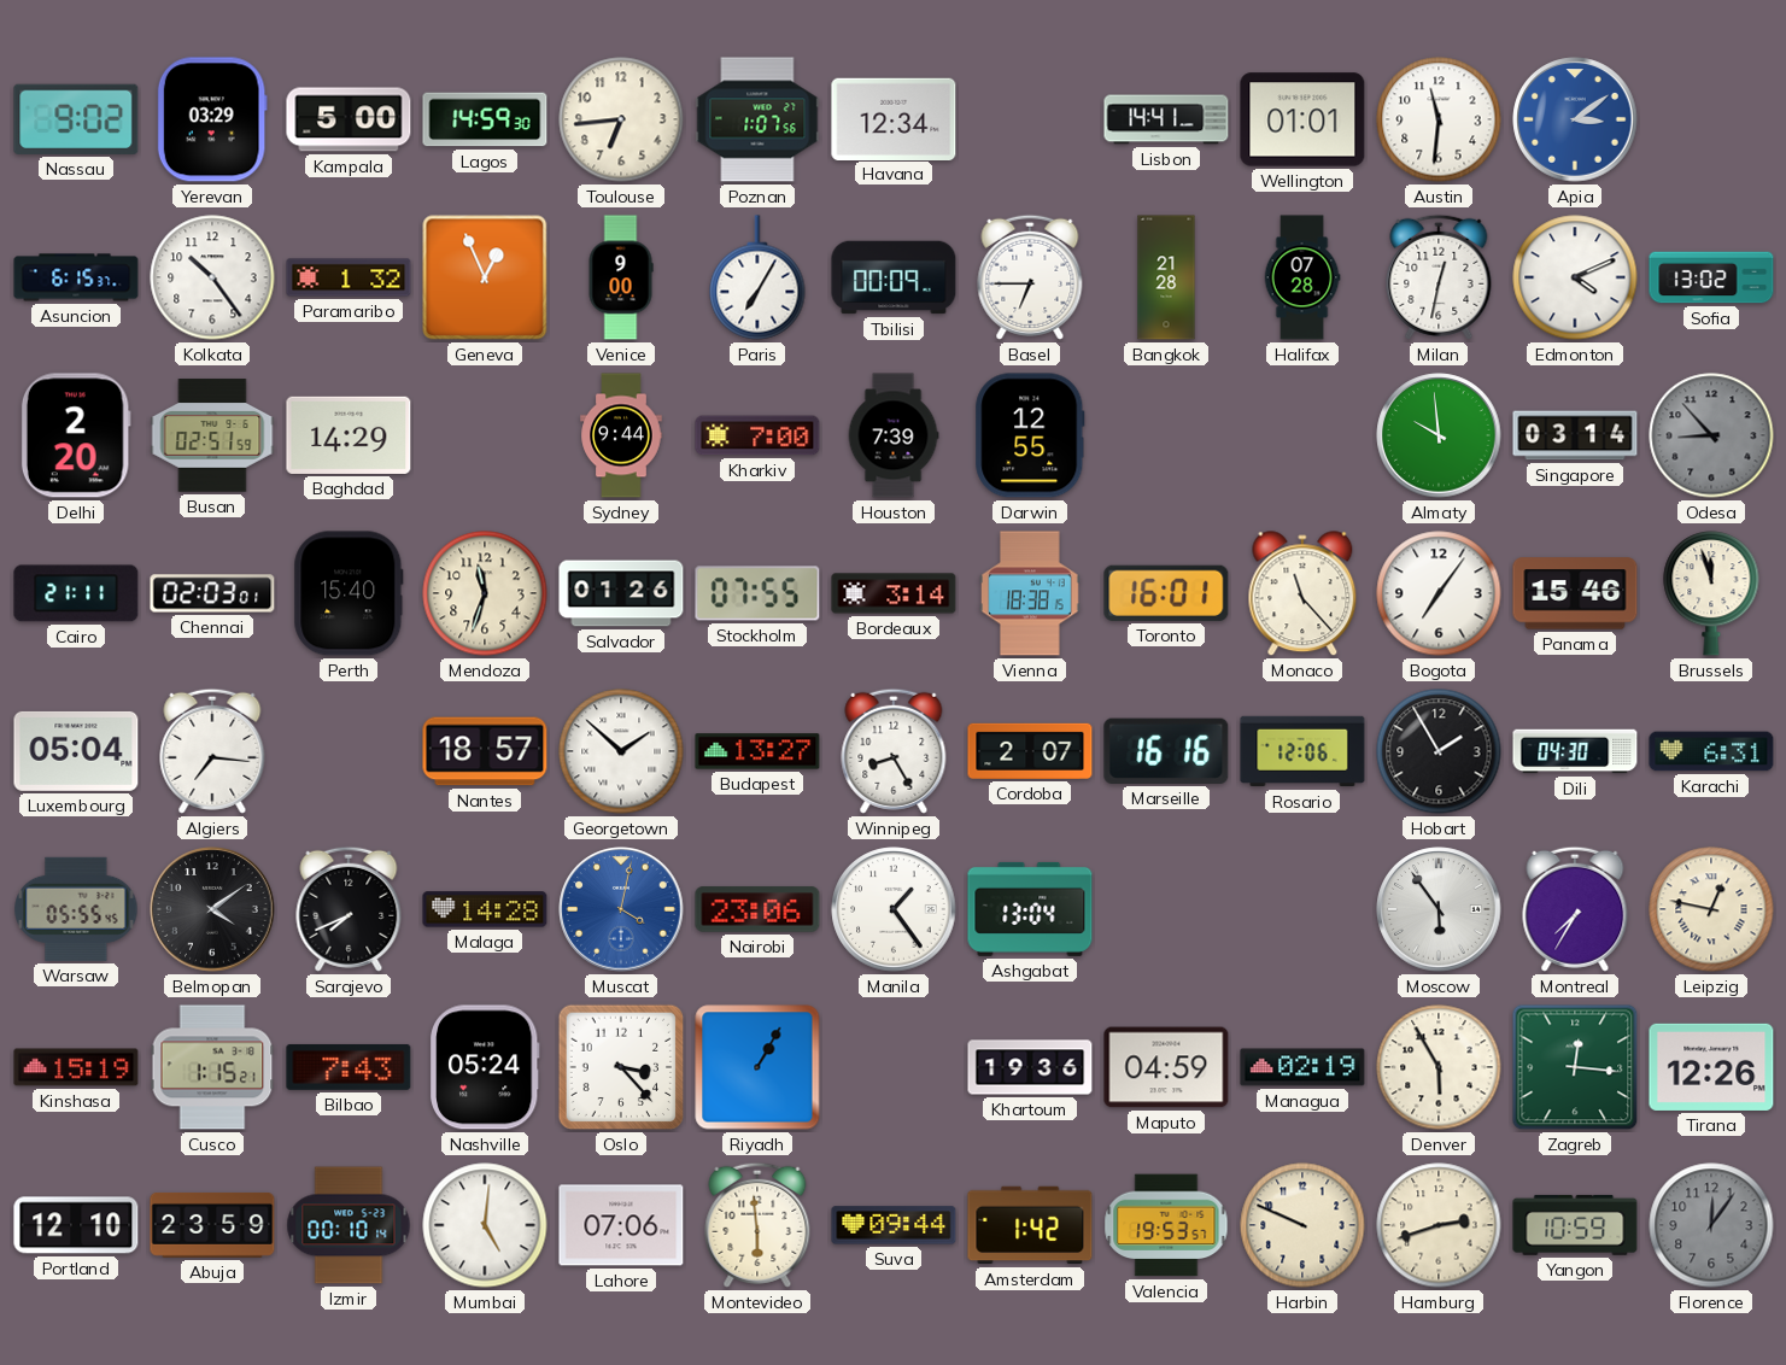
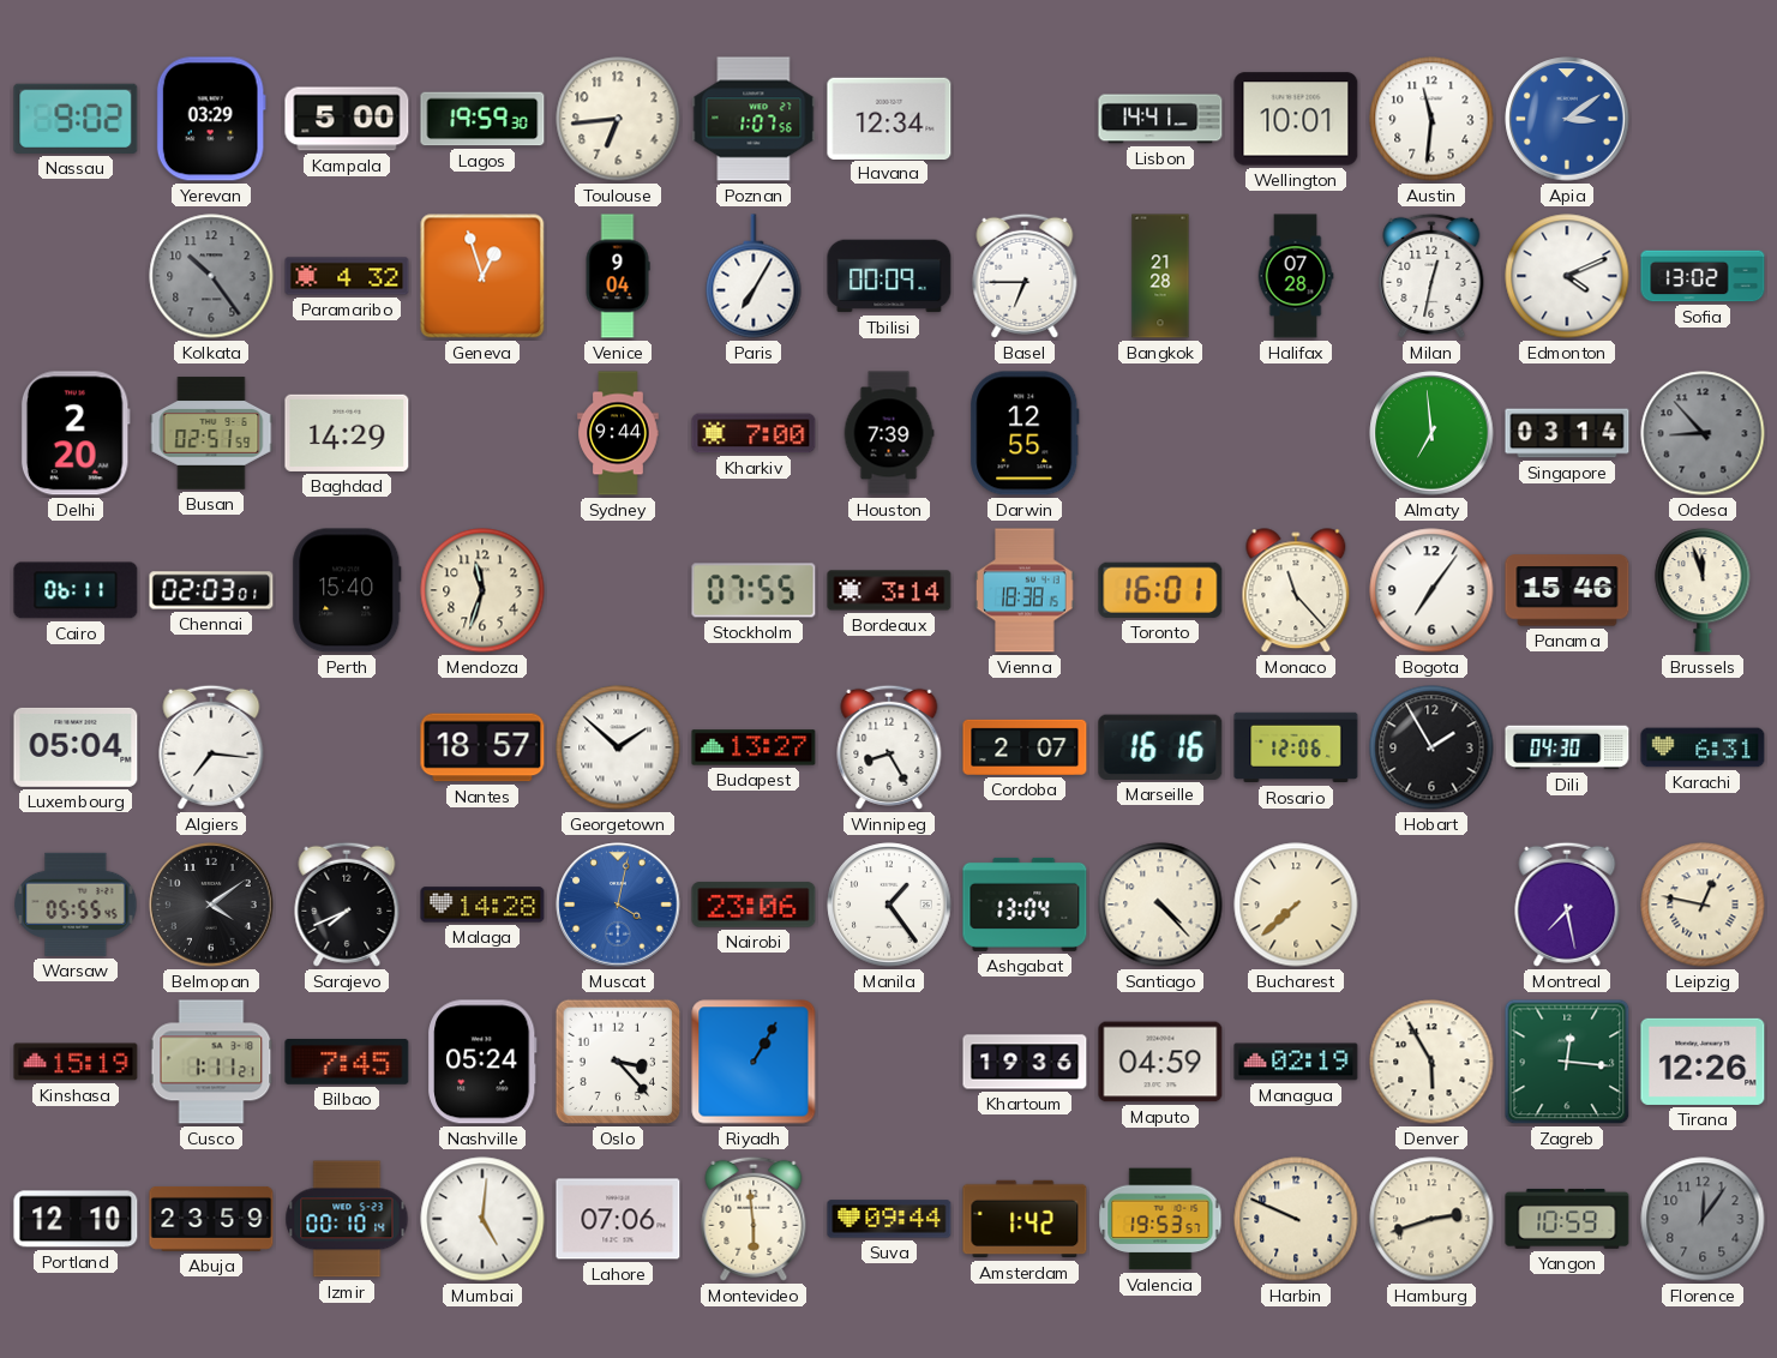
Lagos: 14:59 -> 19:59 (482, 119)
Wellington: 01:01 -> 10:01 (1296, 119)
Asuncion: 6:15 -> none (76, 277)
Kolkata dial: white -> grey (211, 276)
Paramaribo: 1:32 -> 4:32 (347, 276)
Geneva: 12:56 -> 12:57 (482, 276)
Venice: 9:00 -> 9:04 (618, 276)
Almaty: 9:59 -> 6:59 (1431, 433)
Cairo: 21:11 -> 06:11 (76, 590)
Salvador: 01:26 -> none (621, 593)
Santiago: none -> 4:23 (1160, 905)
Bucharest: none -> 7:38 (1296, 905)
Moscow: 5:54 -> none (1439, 909)
Montreal: 7:35 -> 7:28 (1567, 905)
Cusco: 1:15 -> 1:11 (211, 1062)
Bilbao: 7:43 -> 7:45 (347, 1062)
